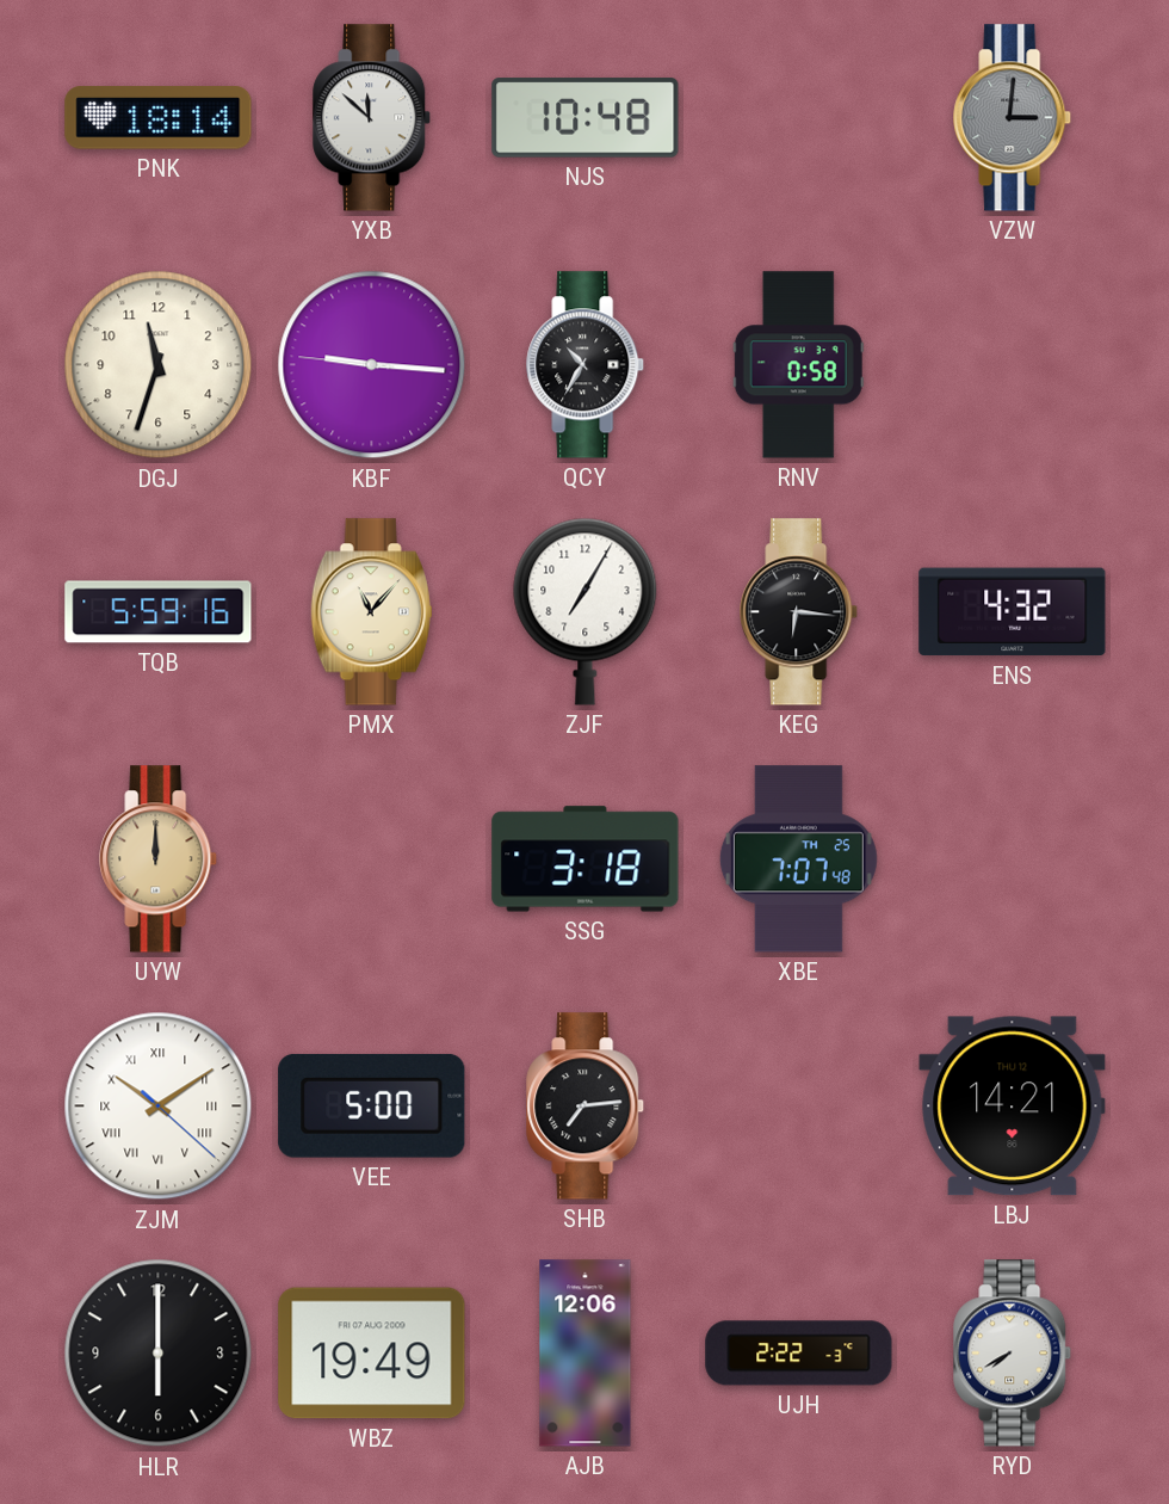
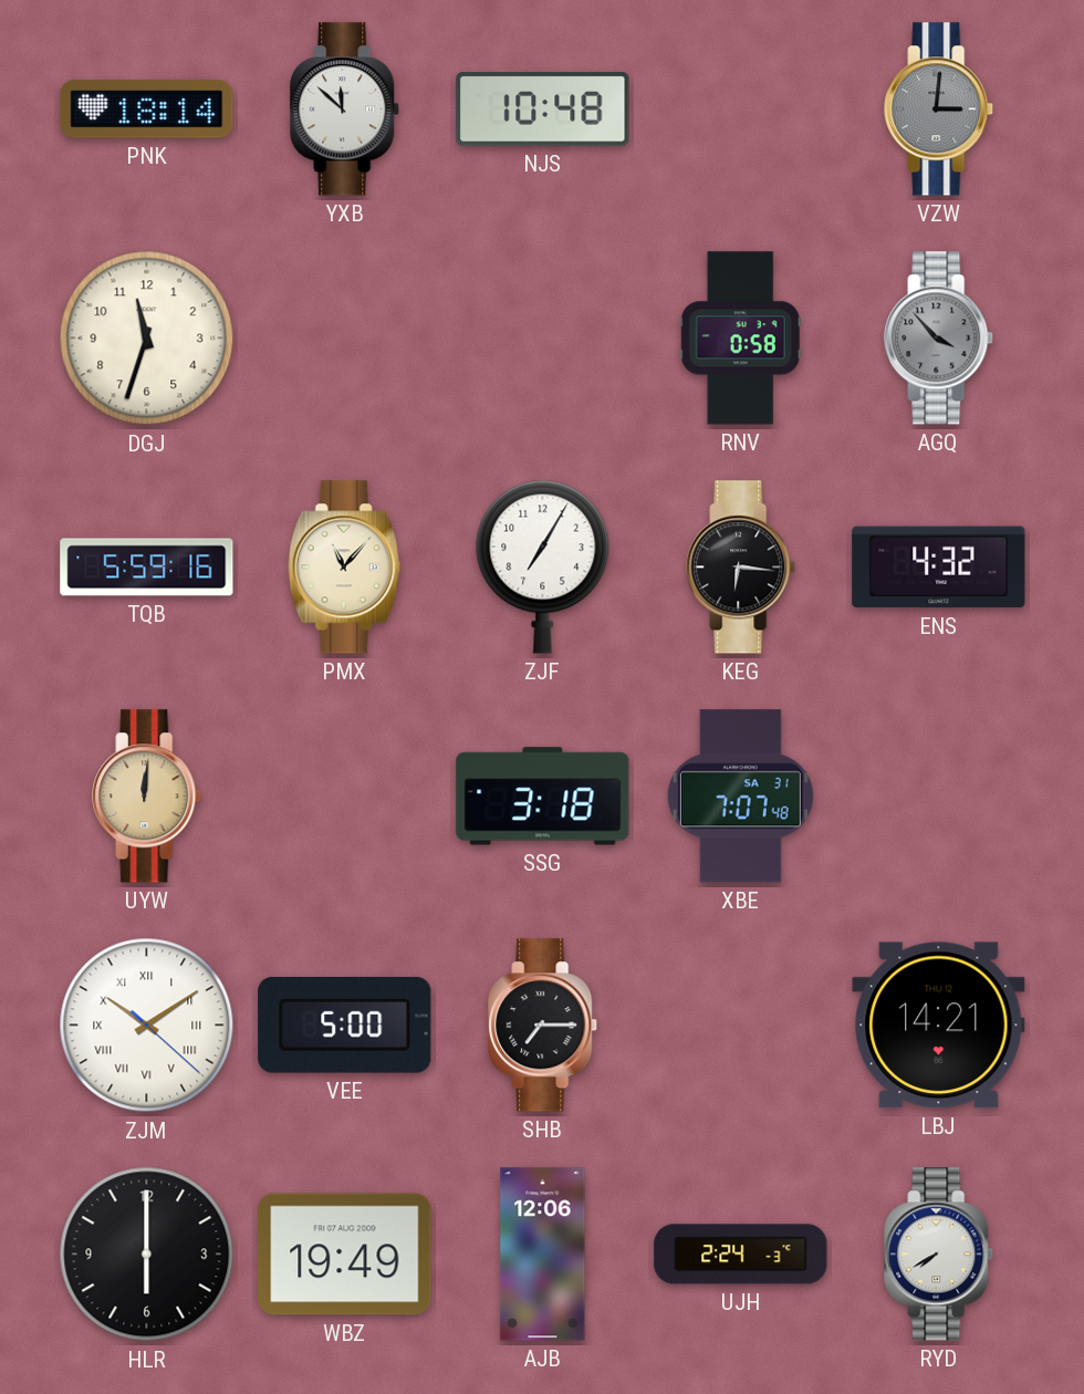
KBF: 9:15 -> none (372, 365)
QCY: 10:35 -> none (586, 365)
AGQ: none -> 3:53 (939, 339)
UYW: 12:00 -> 12:01 (147, 797)
XBE date: TH 25 -> SA 31 (740, 797)
SHB: 7:14 -> 7:15 (543, 1026)
UJH: 2:22 -> 2:24 (741, 1255)
